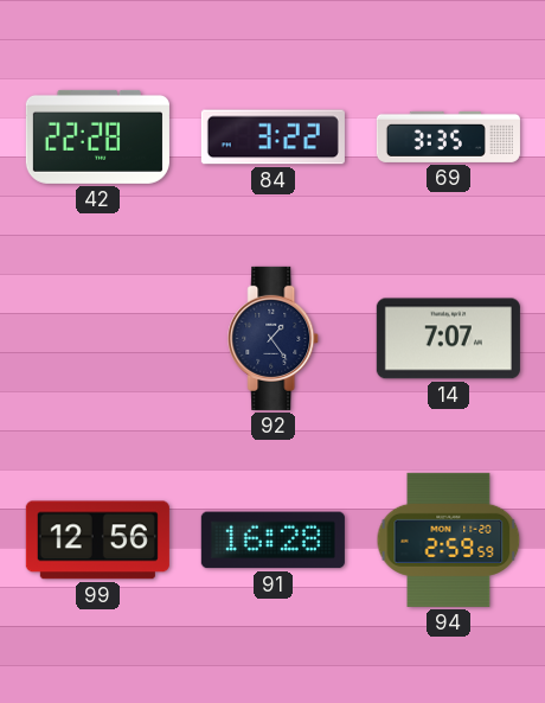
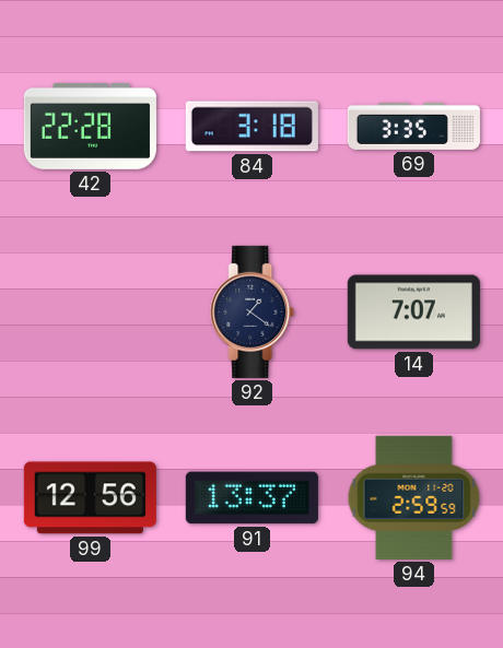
84: 3:22 -> 3:18 (251, 127)
92: 1:24 -> 1:21 (253, 311)
91: 16:28 -> 13:37 (251, 498)
